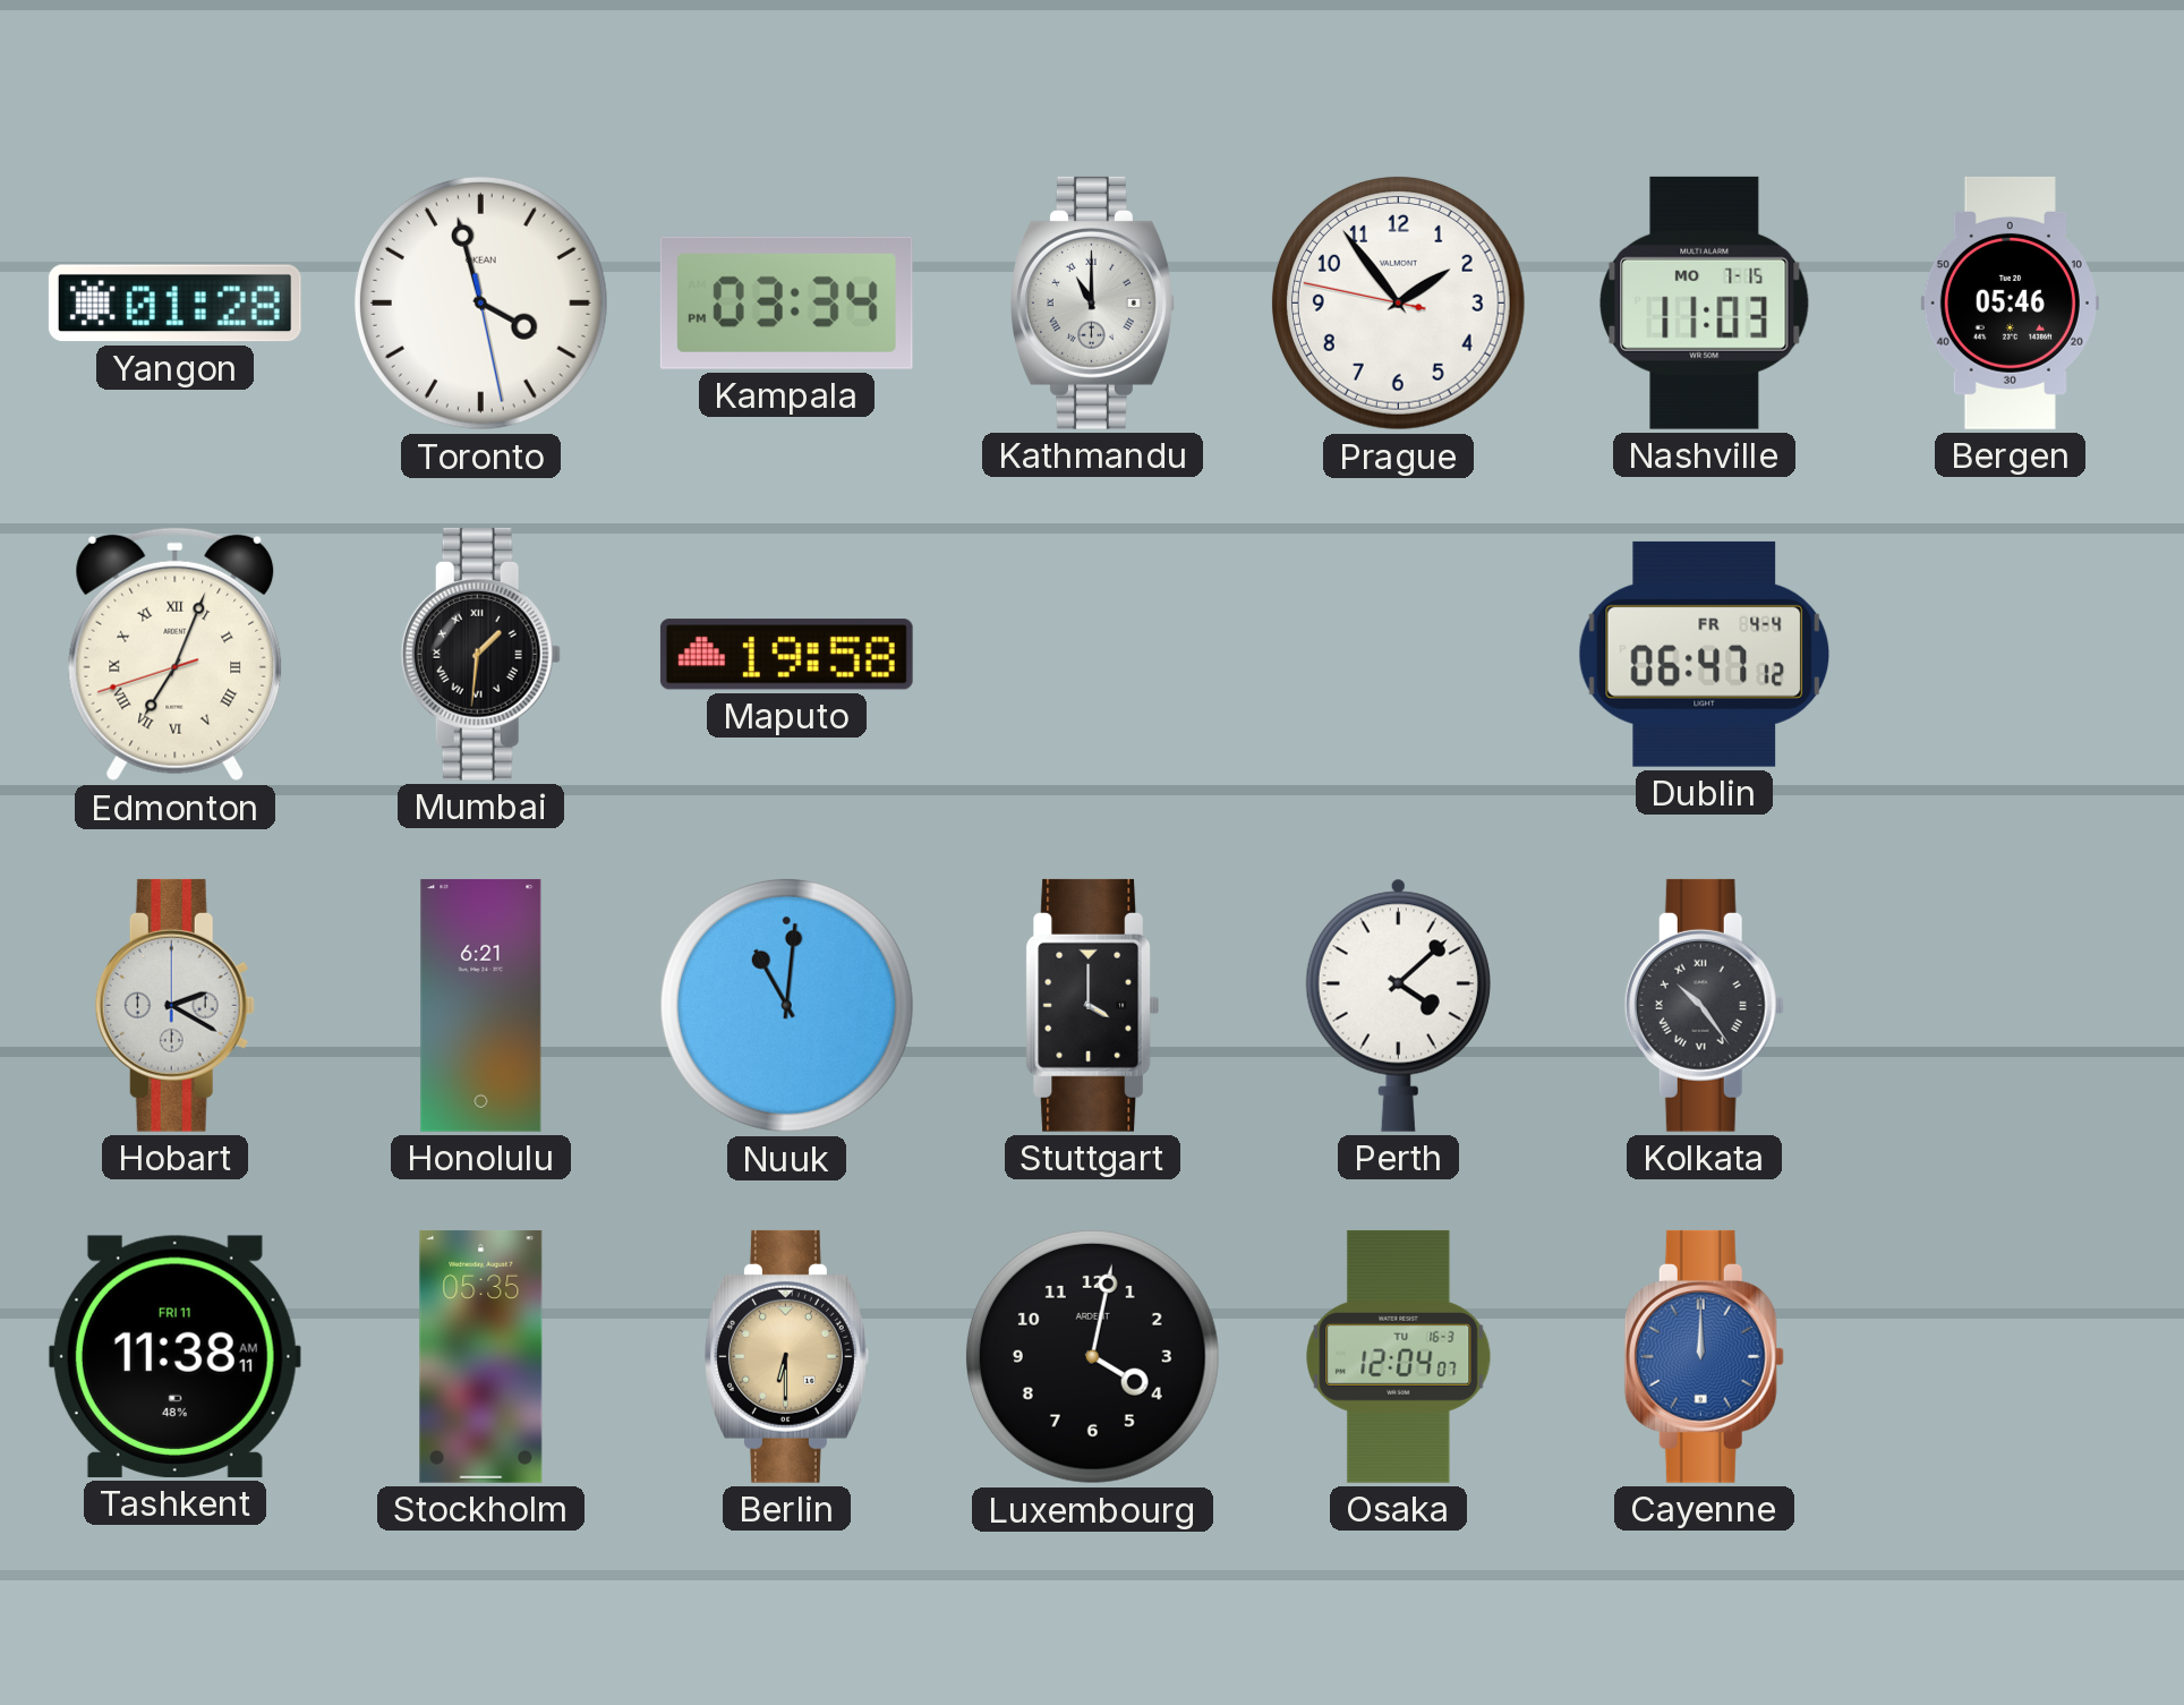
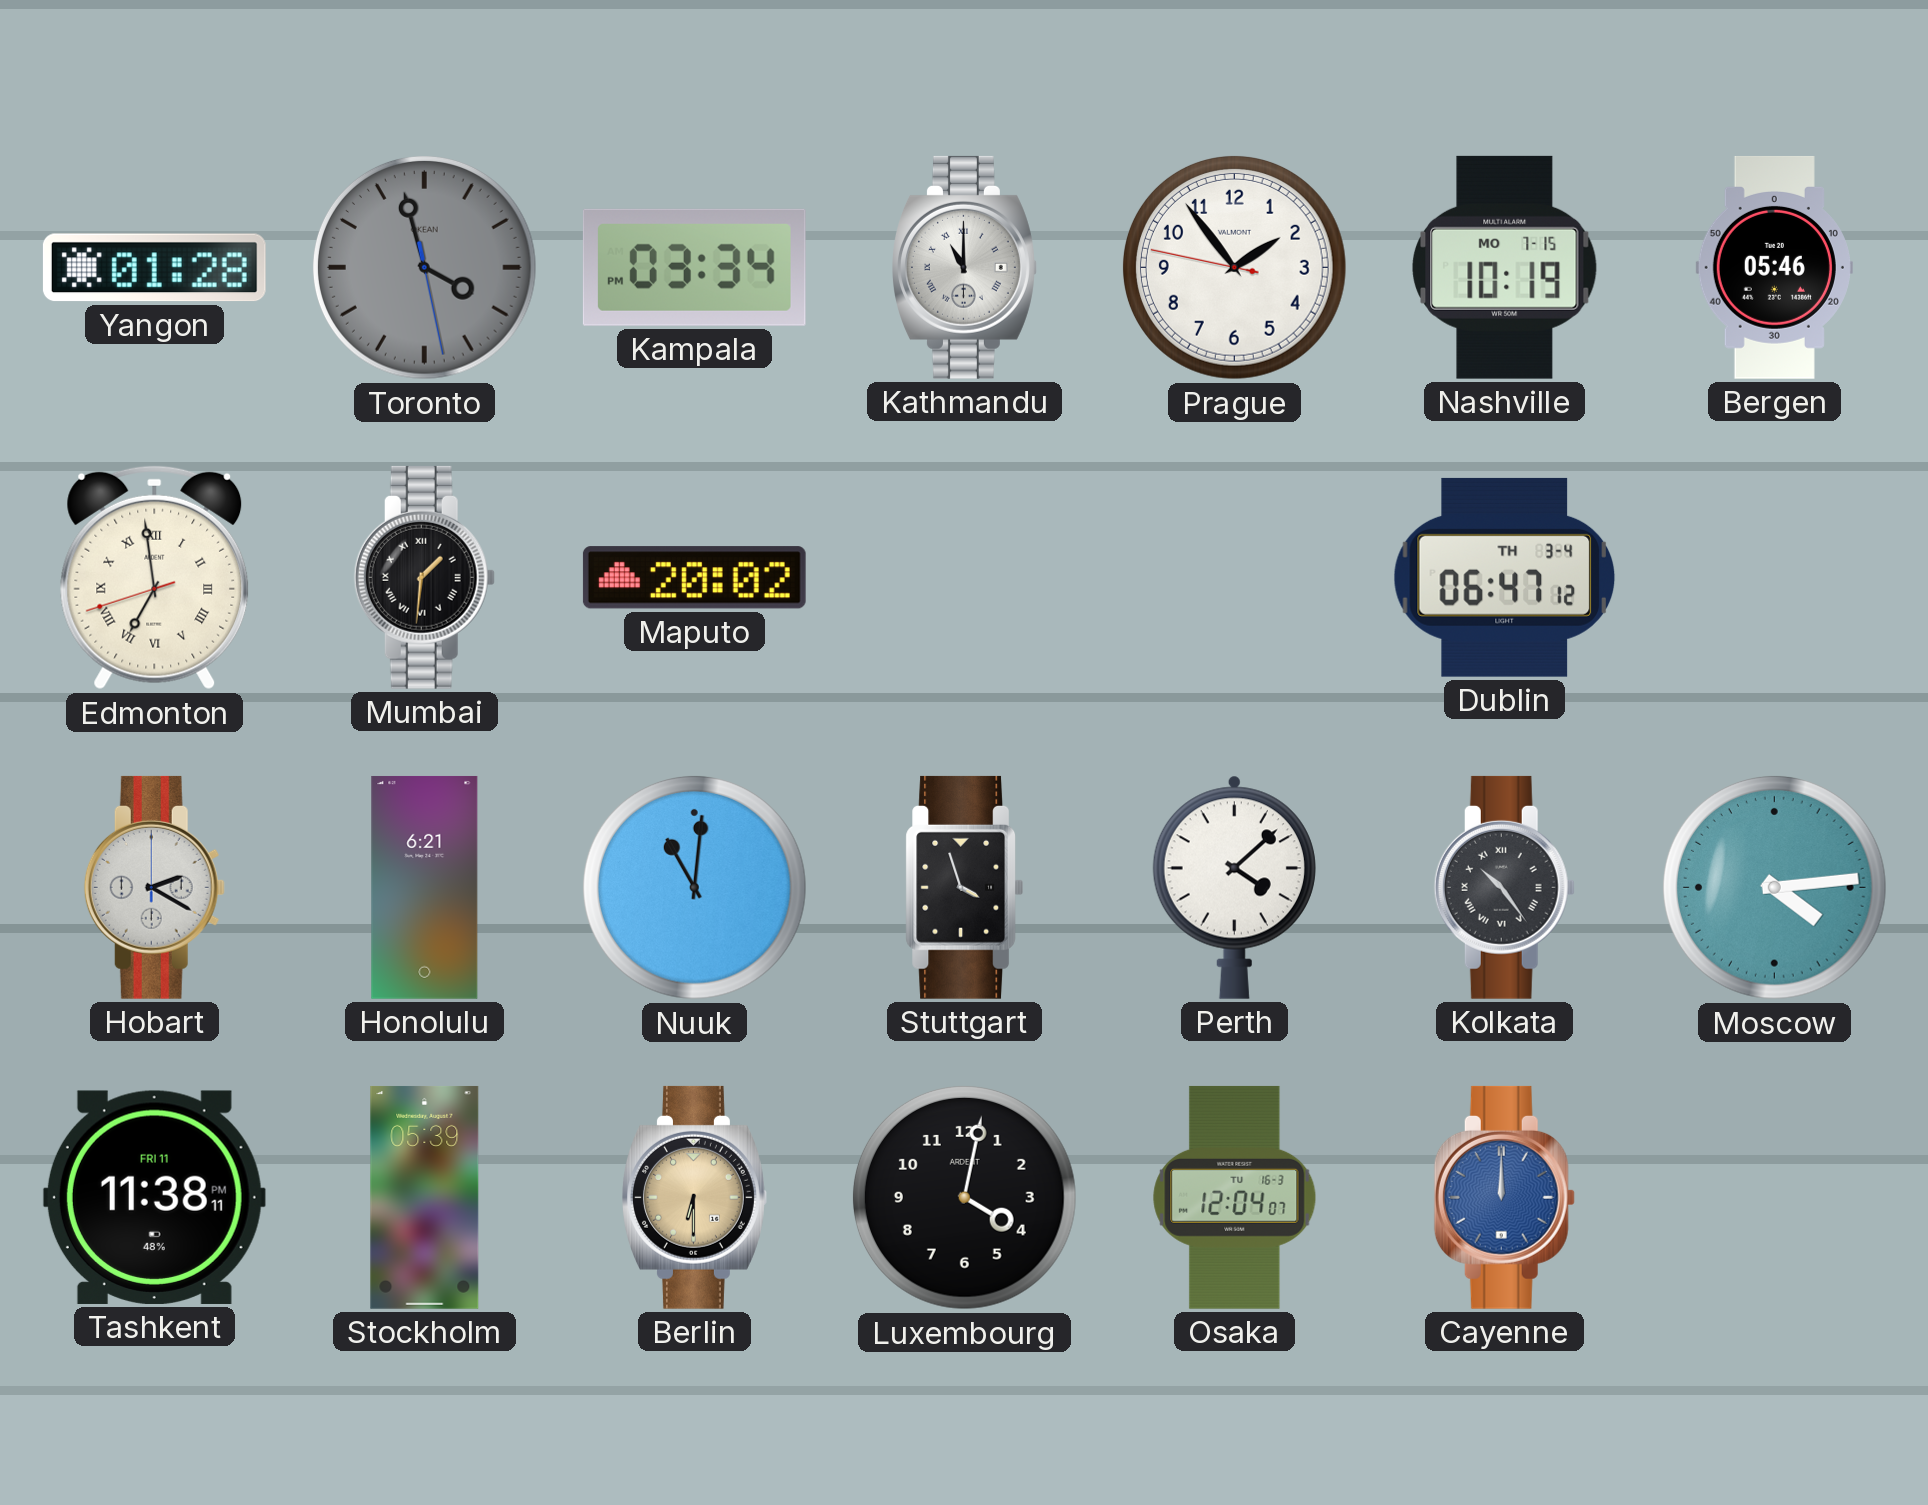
Toronto dial: white -> grey (424, 267)
Nashville: 11:03 -> 10:19 (1504, 267)
Edmonton: 7:03 -> 6:58 (155, 578)
Maputo: 19:58 -> 20:02 (694, 578)
Dublin date: FR 4-4 -> TH 3-4 (1505, 577)
Stuttgart: 4:00 -> 3:57 (964, 887)
Moscow: none -> 4:14 (1774, 887)
Tashkent: 11:38:11 AM -> 11:38:11 PM (154, 1197)
Stockholm: 05:35 -> 05:39 (425, 1197)
